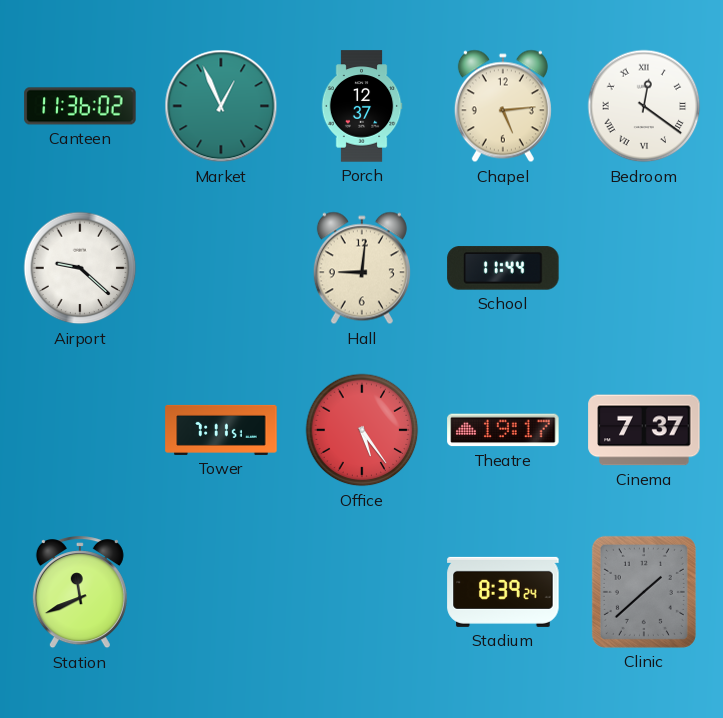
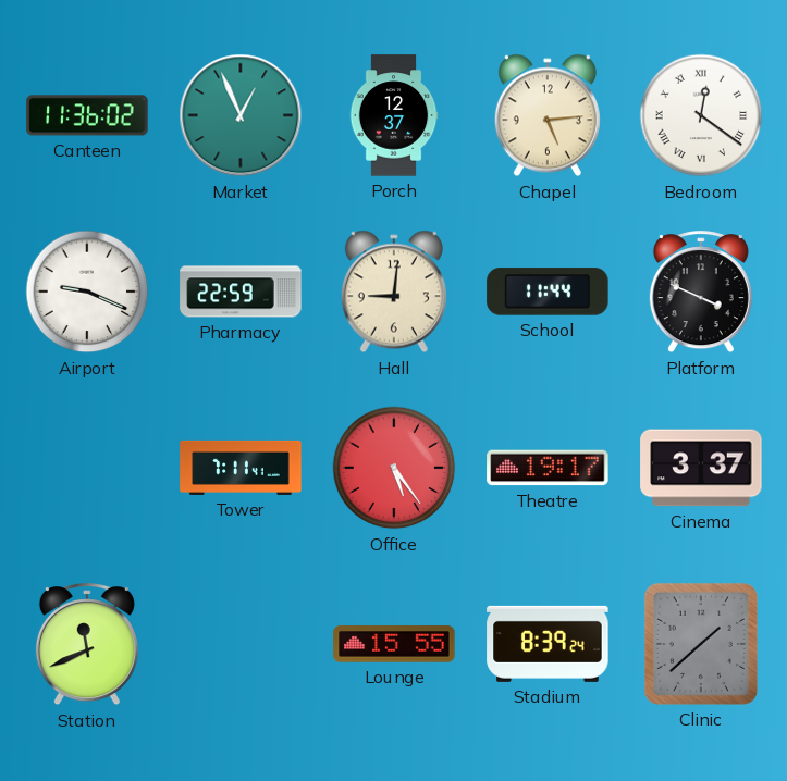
Airport: 9:22 -> 9:19 (87, 292)
Pharmacy: none -> 22:59 (241, 292)
Platform: none -> 3:49 (701, 293)
Tower: 7:11:51 -> 7:11:41 (241, 468)
Cinema: 7:37 -> 3:37 (701, 468)
Lounge: none -> 15:55 (394, 644)
